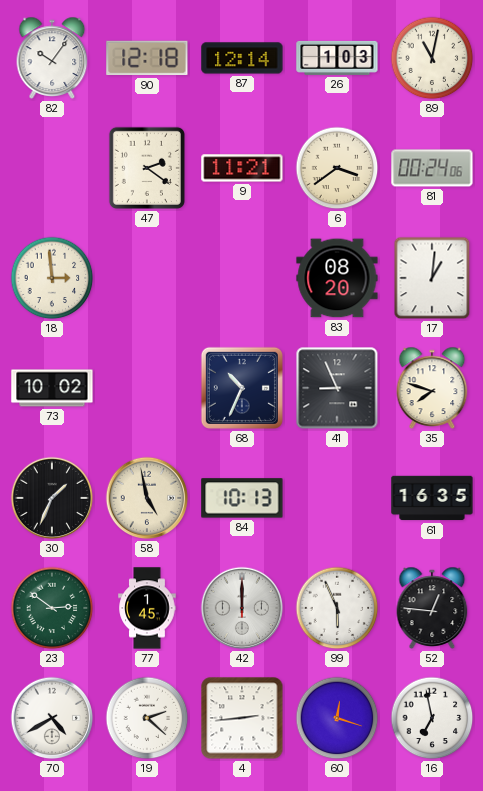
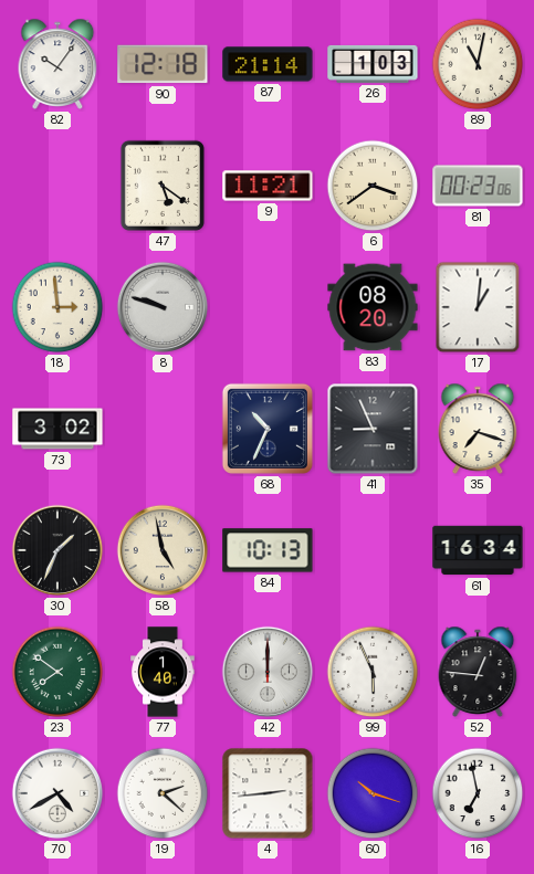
87: 12:14 -> 21:14 (268, 64)
47: 2:21 -> 5:21 (163, 186)
81: 00:24 -> 00:23 (478, 186)
8: none -> 9:48 (163, 307)
73: 10:02 -> 3:02 (57, 429)
35: 7:48 -> 7:18 (478, 429)
61: 16:35 -> 16:34 (478, 550)
23: 2:51 -> 7:51 (57, 672)
77: 1:45 -> 1:40 (163, 672)
60: 12:18 -> 10:18 (373, 793)
